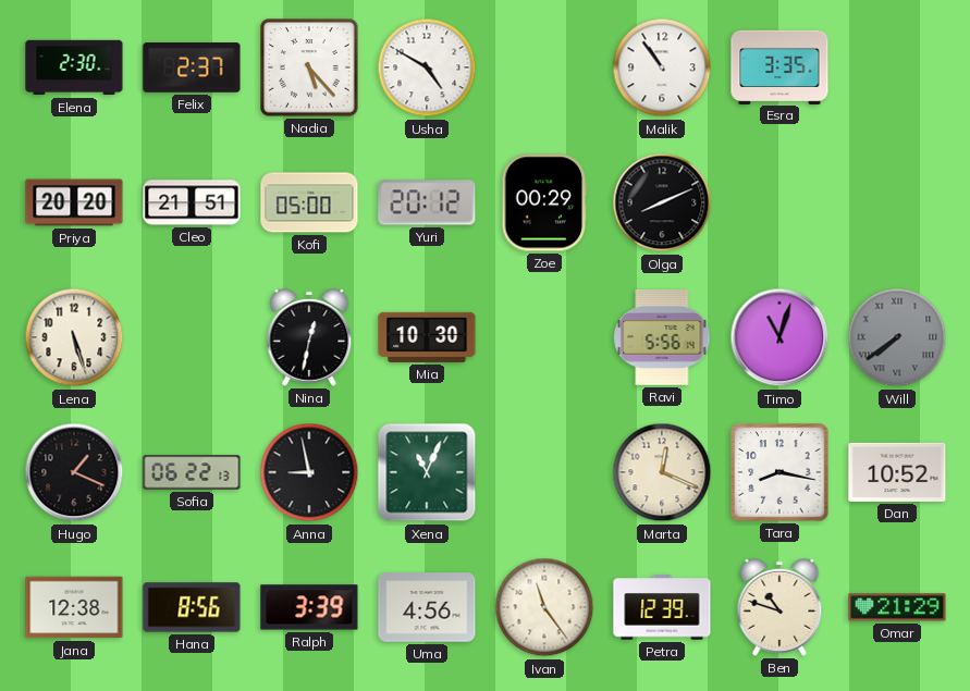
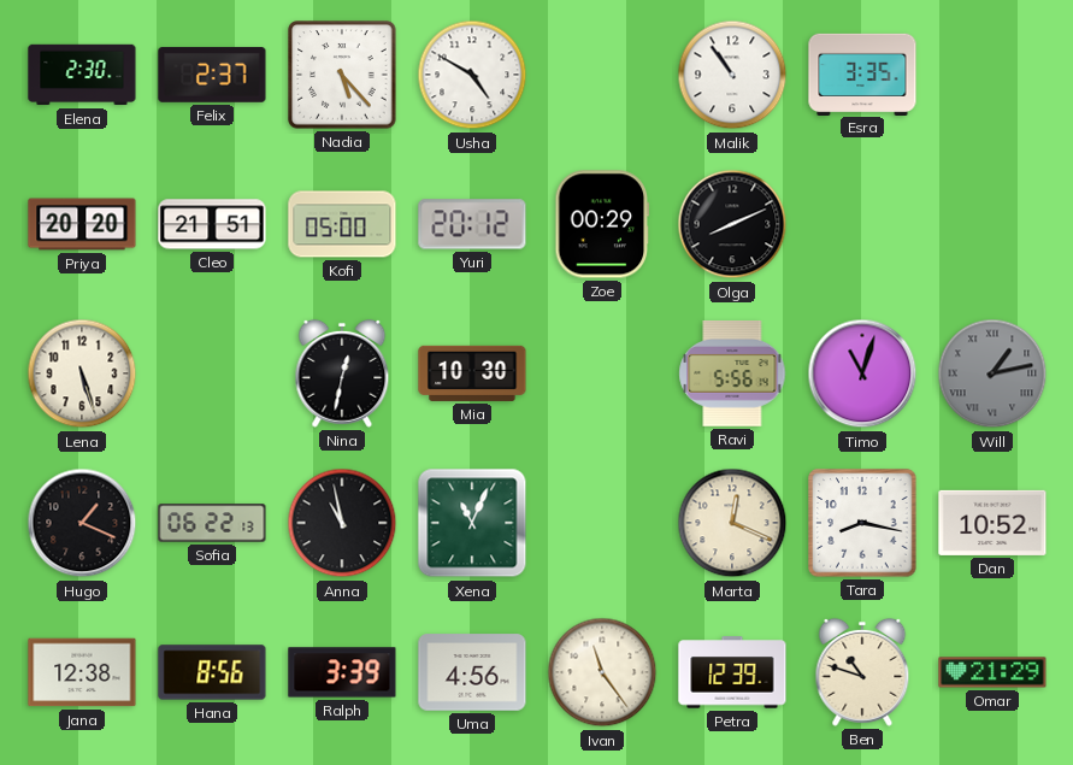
Will: 7:39 -> 1:13 (992, 373)
Anna: 8:58 -> 10:58 (342, 523)
